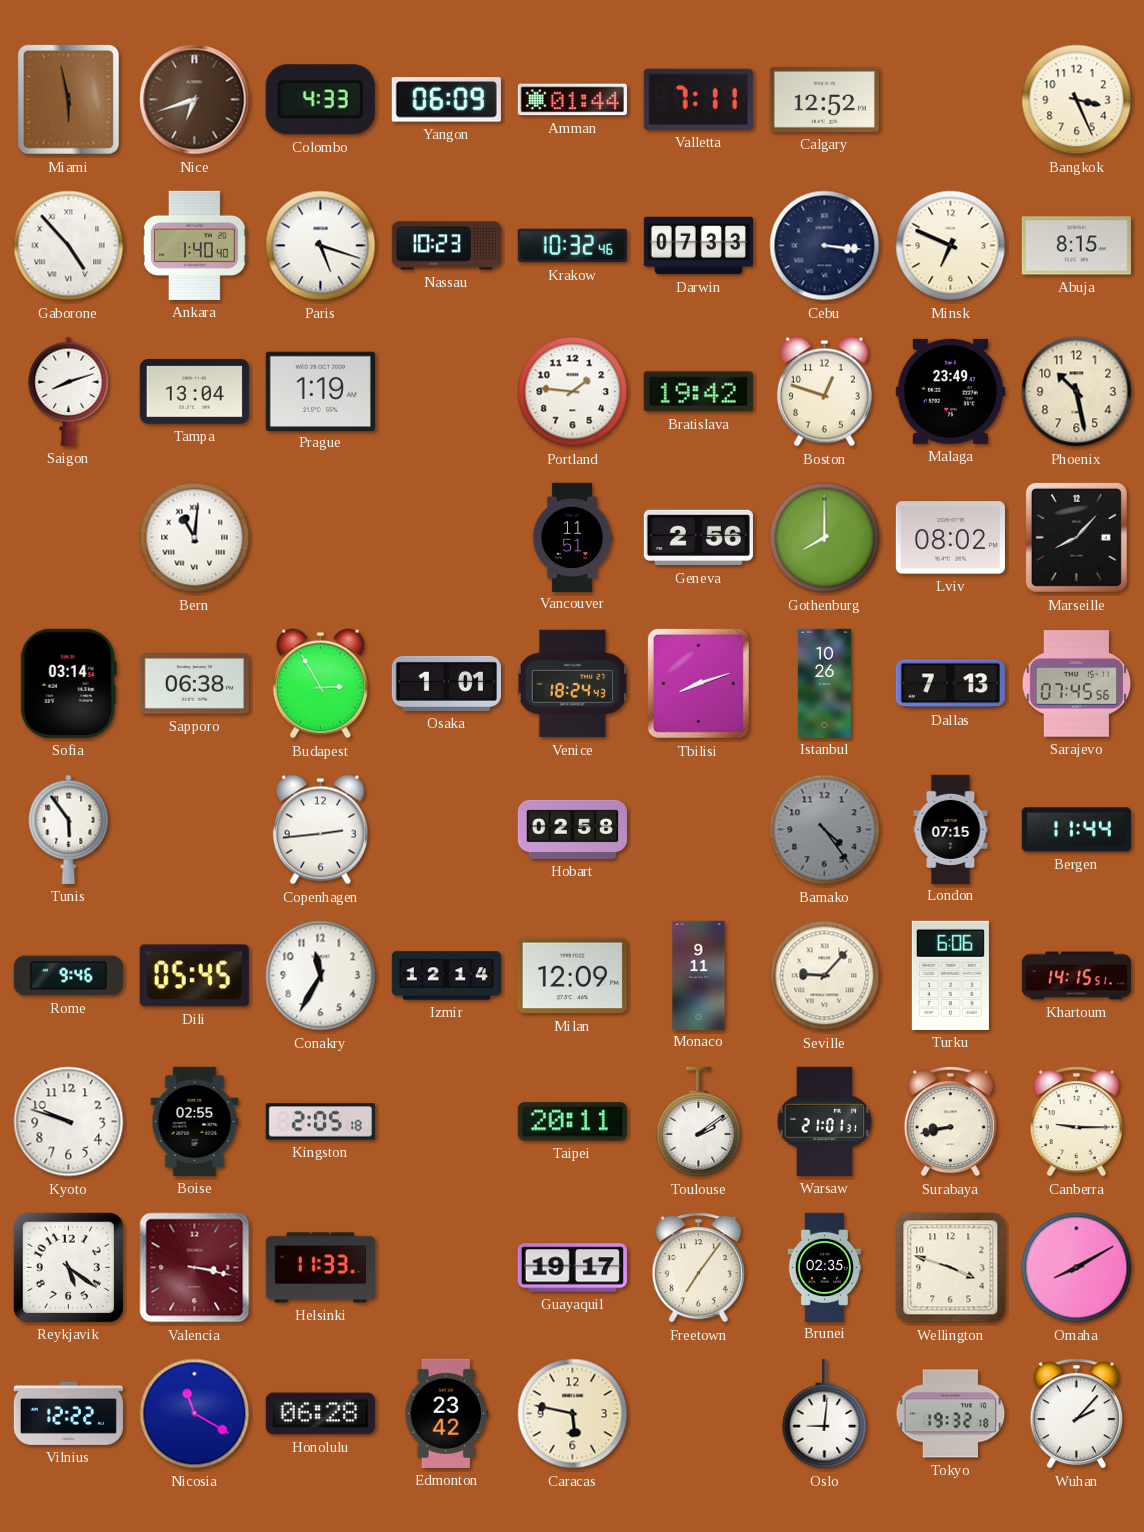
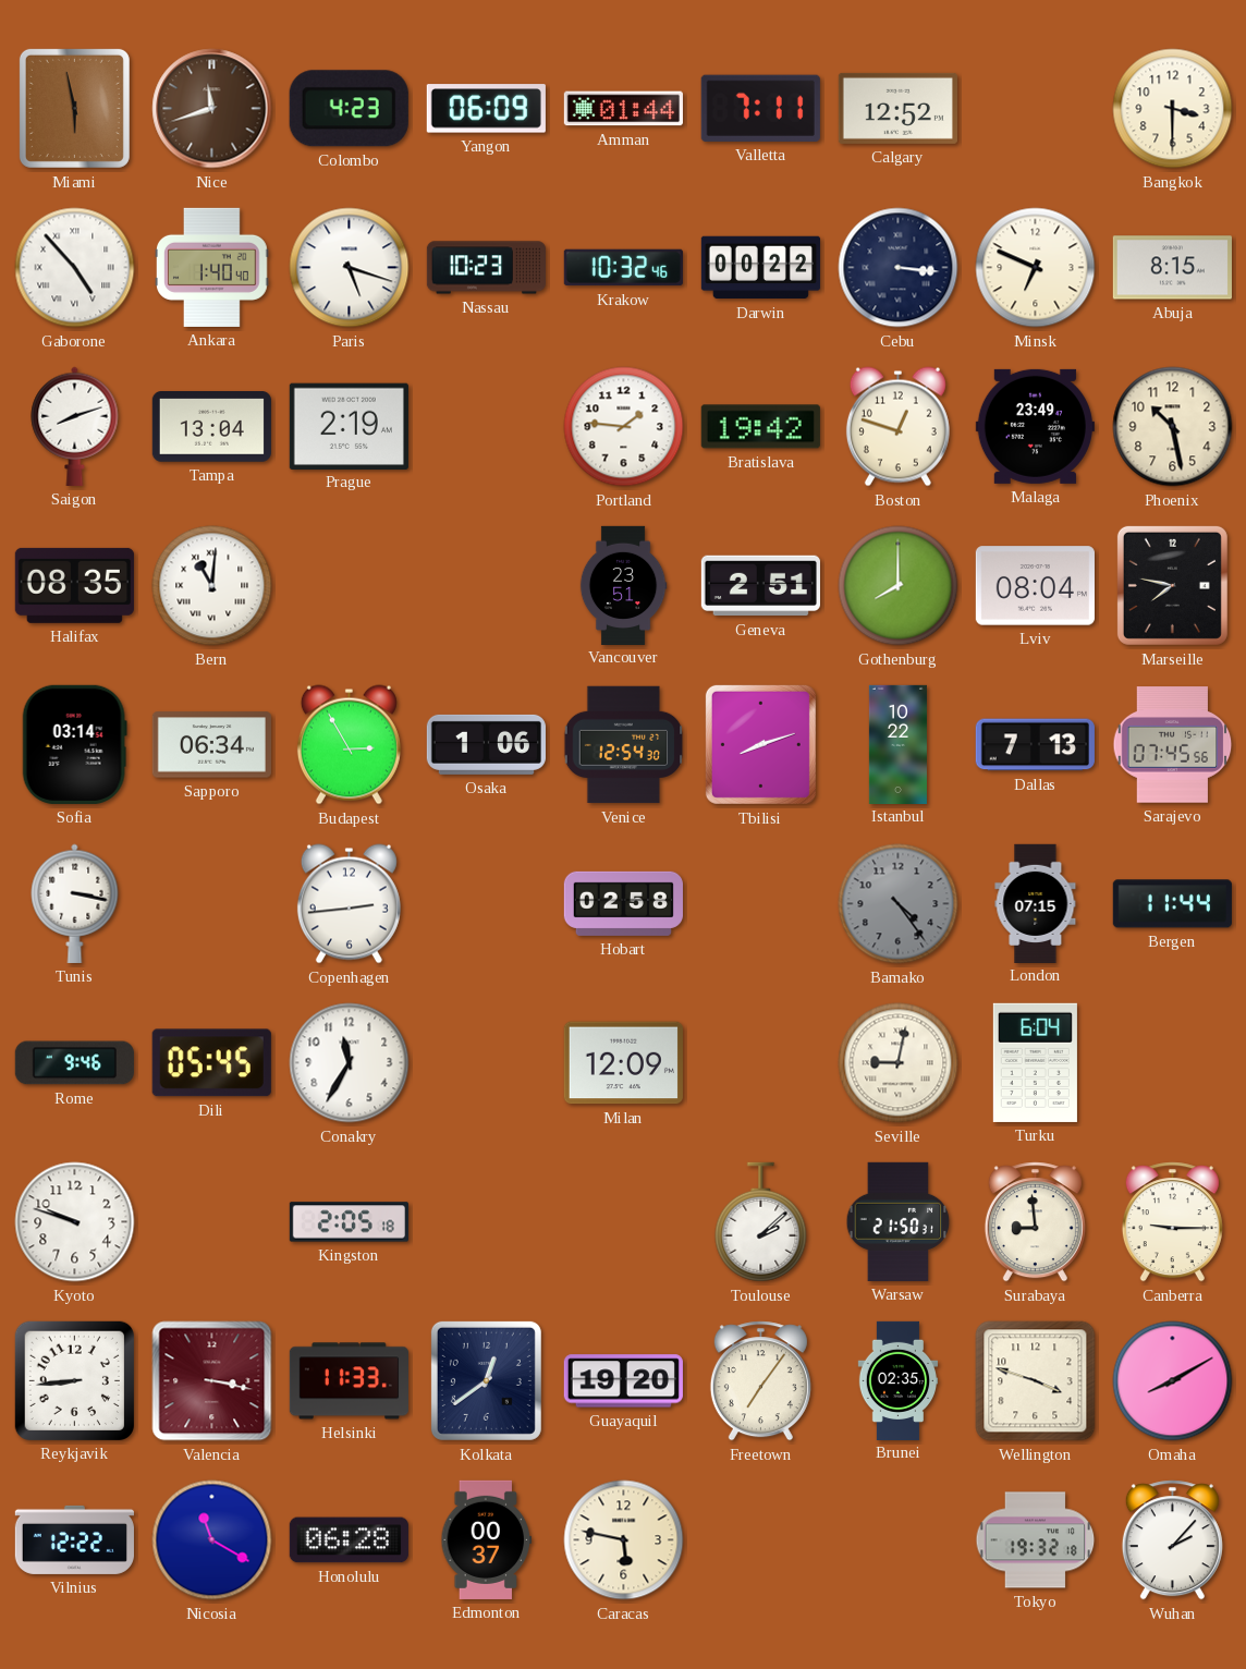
Nice: 6:42 -> 11:42 (212, 109)
Colombo: 4:33 -> 4:23 (349, 109)
Bangkok: 3:26 -> 3:30 (1173, 109)
Darwin: 07:33 -> 00:22 (760, 268)
Prague: 1:19 -> 2:19 (349, 426)
Halifax: none -> 08:35 (74, 585)
Vancouver: 11:51 -> 23:51 (623, 585)
Geneva: 2:56 -> 2:51 (760, 586)
Lviv: 08:02 -> 08:04 (1035, 586)
Marseille: 8:07 -> 7:47 (1172, 585)
Sapporo: 06:38 -> 06:34 (211, 745)
Osaka: 1:01 -> 1:06 (486, 744)
Venice: 18:24 -> 12:54 (624, 745)
Istanbul: 10:26 -> 10:22 (897, 744)
Tunis: 5:54 -> 3:17 (75, 903)
Izmir: 12:14 -> none (446, 976)
Monaco: 9:11 -> none (699, 975)
Seville: 9:07 -> 9:02 (899, 1063)
Turku: 6:06 -> 6:04 (1035, 1062)
Khartoum: 14:15 -> none (1076, 976)
Boise: 02:55 -> none (195, 1121)
Taipei: 20:11 -> none (572, 1122)
Toulouse: 2:09 -> 2:08 (761, 1222)
Warsaw: 21:01 -> 21:50 (899, 1221)
Surabaya: 8:43 -> 8:59 (1035, 1222)
Reykjavik: 5:21 -> 8:44 (74, 1380)
Kolkata: none -> 12:39 (486, 1380)
Guayaquil: 19:17 -> 19:20 (623, 1381)
Edmonton: 23:42 -> 00:37 (487, 1539)
Oslo: 9:01 -> none (825, 1414)
